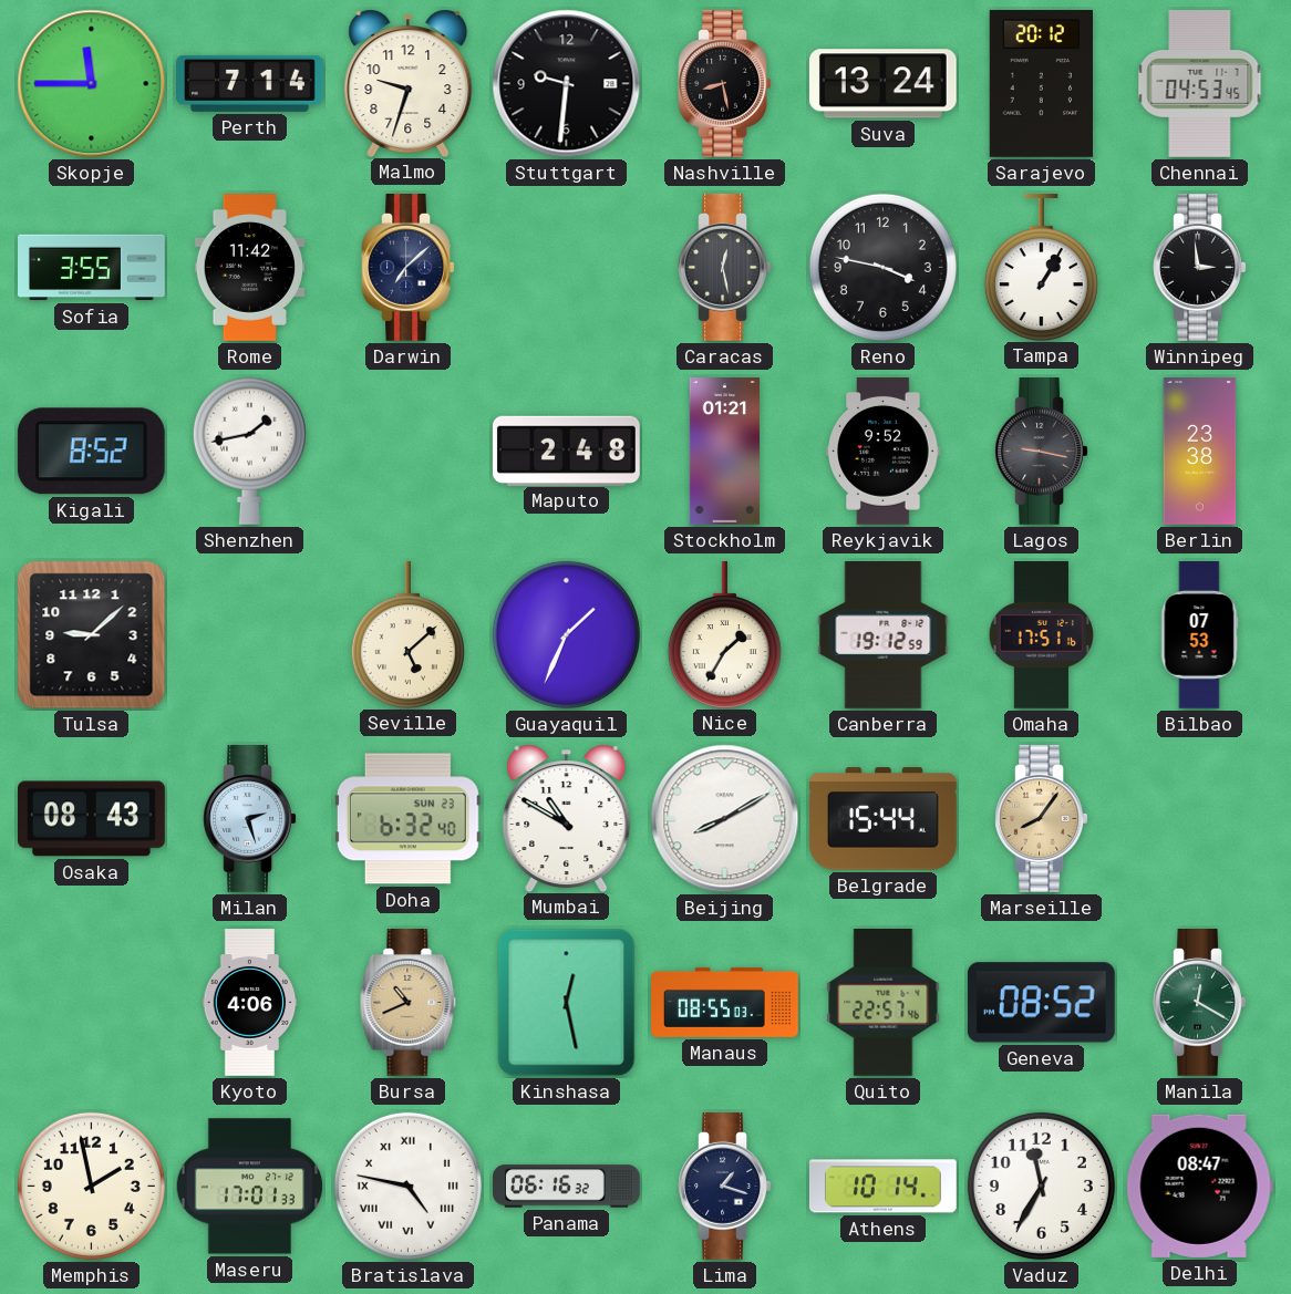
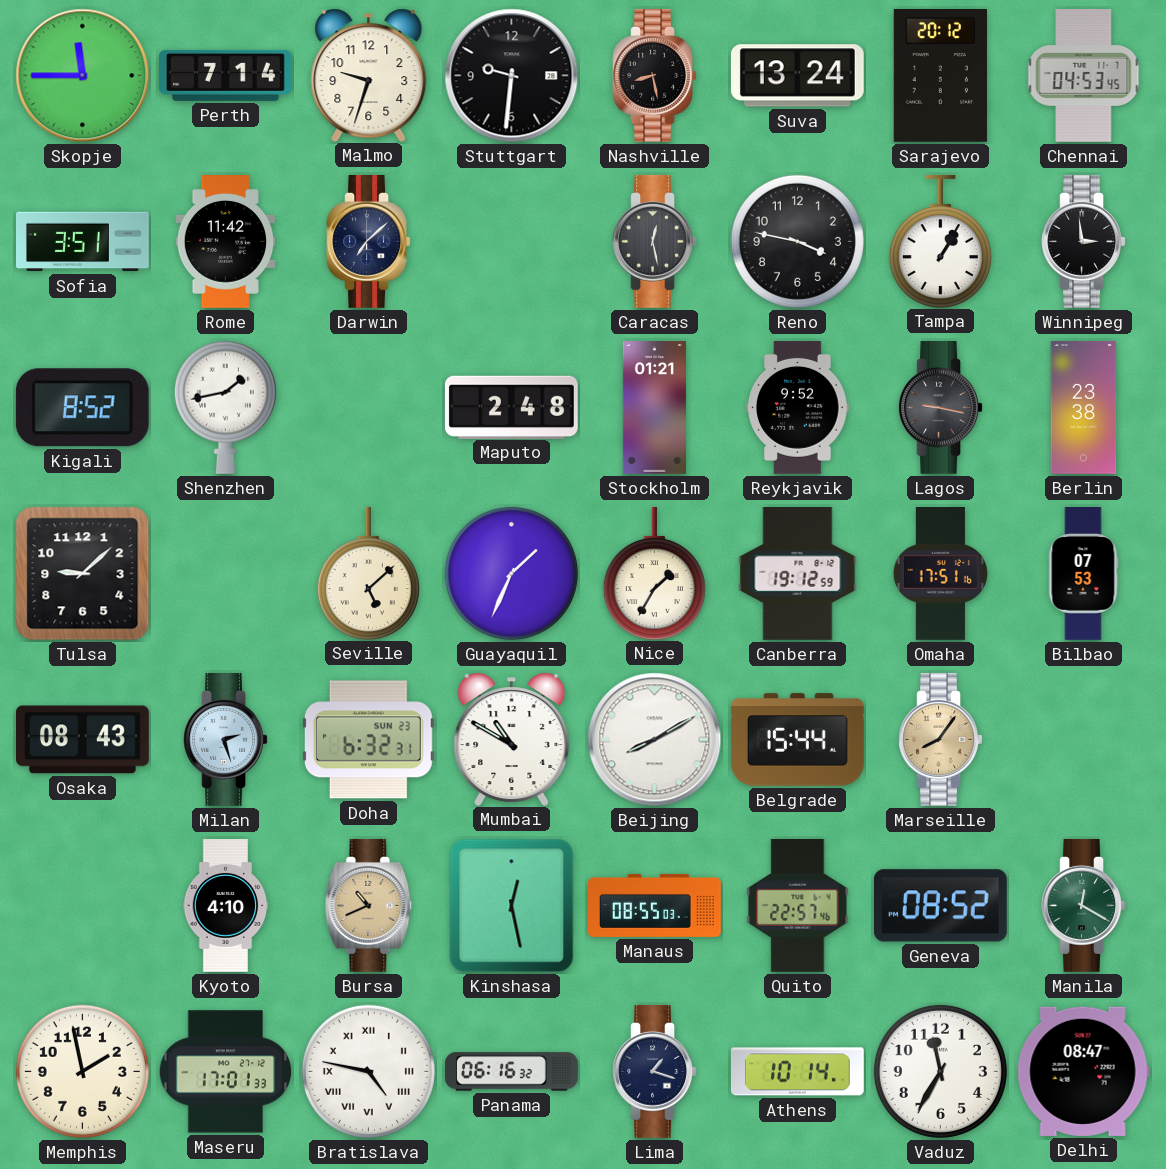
Sofia: 3:55 -> 3:51 (83, 242)
Doha: 6:32:40 -> 6:32:31 (368, 740)
Kyoto: 4:06 -> 4:10 (226, 906)
